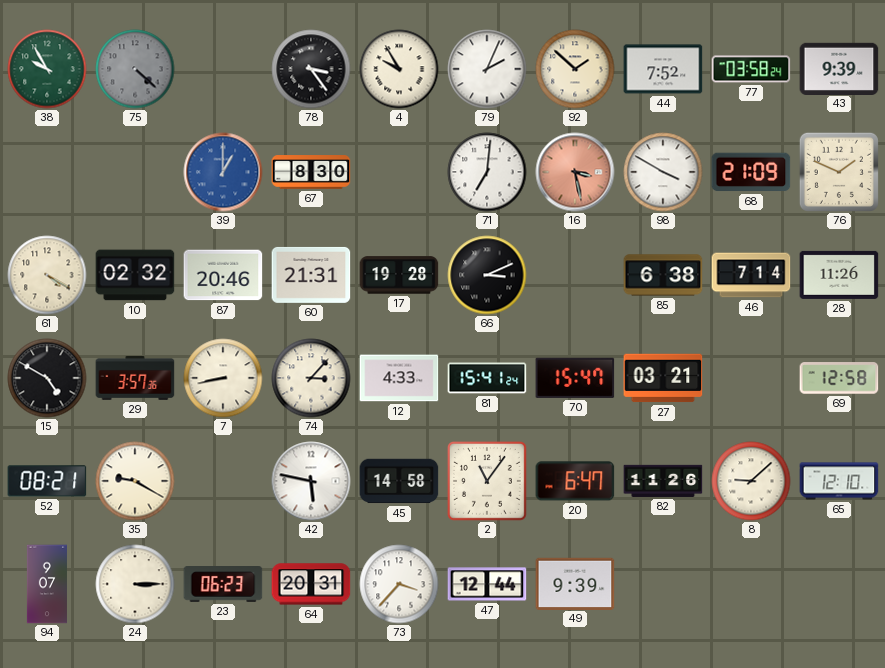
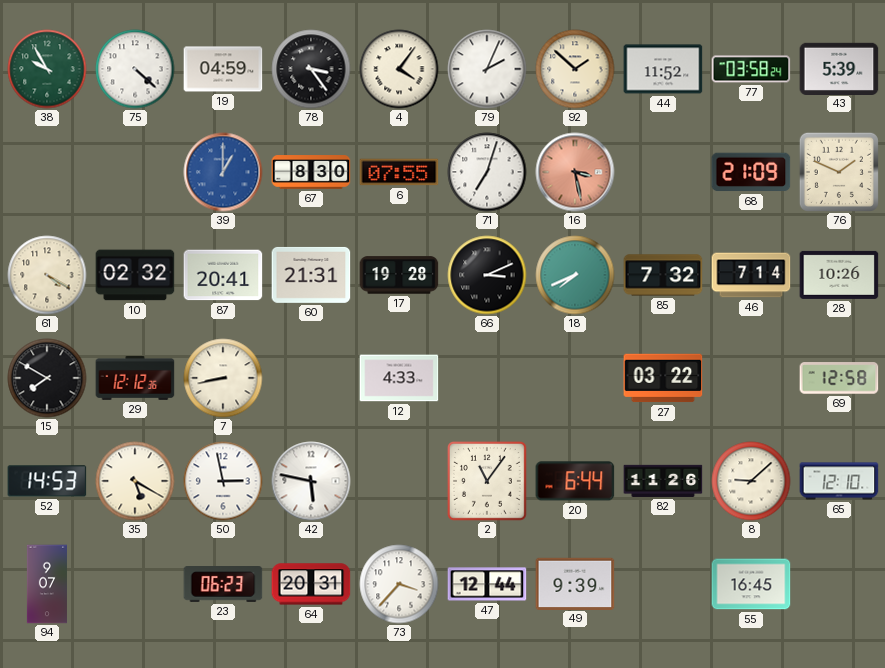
75 dial: grey -> white (135, 69)
19: none -> 04:59 (223, 69)
4: 9:55 -> 4:06 (399, 69)
44: 7:52 -> 11:52 (663, 69)
43: 9:39 -> 5:39 (839, 68)
6: none -> 07:55 (399, 172)
71: 7:01 -> 7:03 (487, 172)
98: 3:50 -> none (663, 172)
87: 20:46 -> 20:41 (223, 275)
18: none -> 7:41 (575, 275)
85: 6:38 -> 7:32 (663, 275)
28: 11:26 -> 10:26 (839, 275)
15: 4:50 -> 7:50 (47, 378)
29: 3:57 -> 12:12 (135, 378)
74: 3:07 -> none (311, 378)
81: 15:41 -> none (487, 378)
70: 15:47 -> none (575, 378)
27: 03:21 -> 03:22 (663, 378)
52: 08:21 -> 14:53 (47, 481)
35: 9:20 -> 5:20 (135, 481)
50: none -> 2:58 (223, 481)
45: 14:58 -> none (399, 481)
20: 6:47 -> 6:44 (575, 481)
24: 3:15 -> none (135, 584)
55: none -> 16:45 (751, 584)
